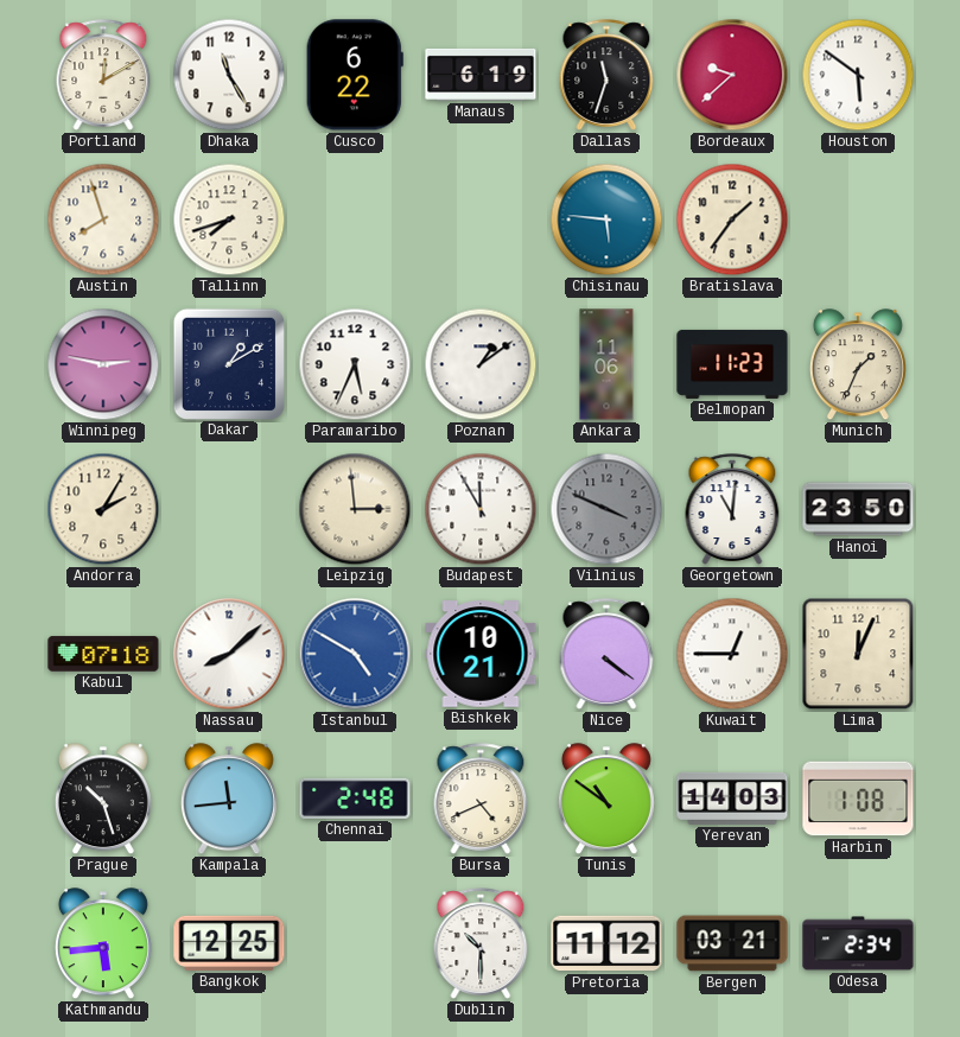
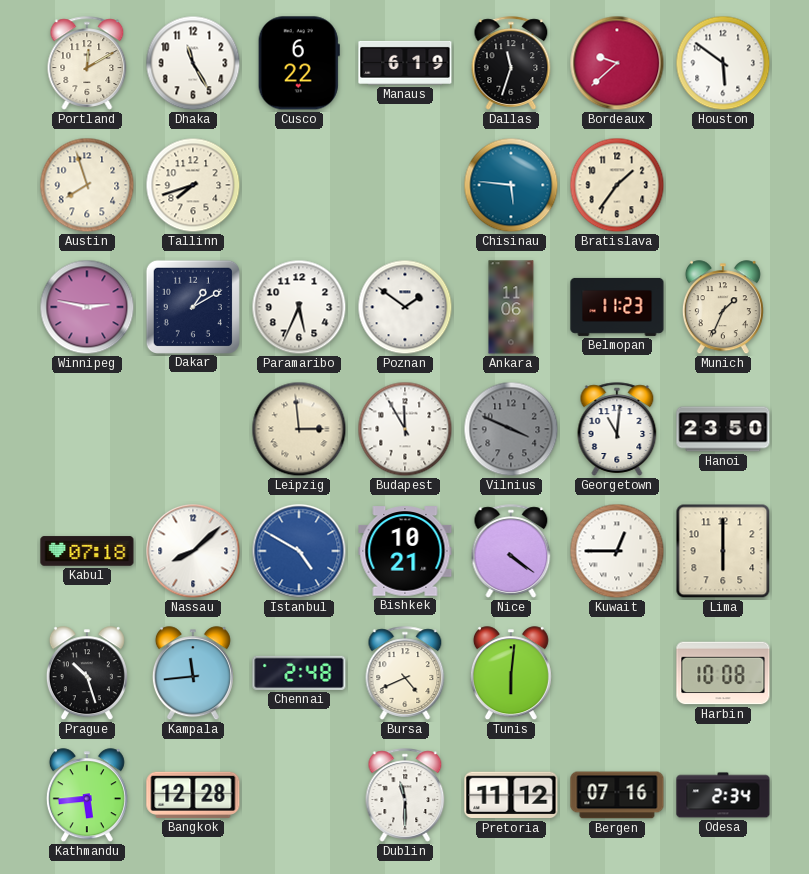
Poznan: 1:09 -> 1:51 (405, 307)
Andorra: 2:05 -> none (103, 509)
Lima: 12:04 -> 6:00 (723, 551)
Tunis: 10:51 -> 6:01 (511, 674)
Yerevan: 14:03 -> none (732, 799)
Harbin: 1:08 -> 10:08 (723, 673)
Bangkok: 12:25 -> 12:28 (193, 795)
Dublin: 10:30 -> 11:30 (405, 795)
Bergen: 03:21 -> 07:16 (617, 795)
